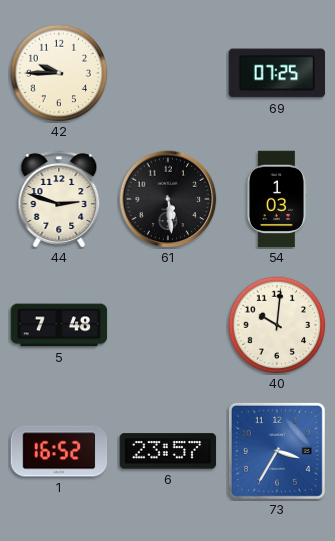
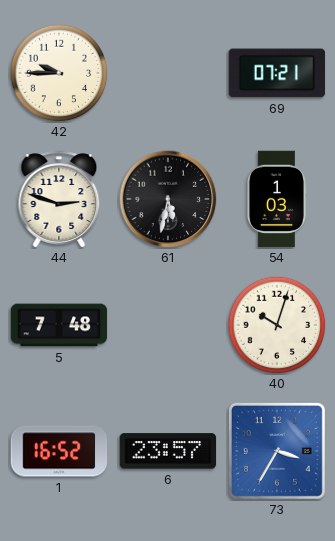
69: 07:25 -> 07:21 (277, 73)
61: 5:29 -> 5:32 (168, 199)
40: 10:01 -> 10:03 (277, 325)
